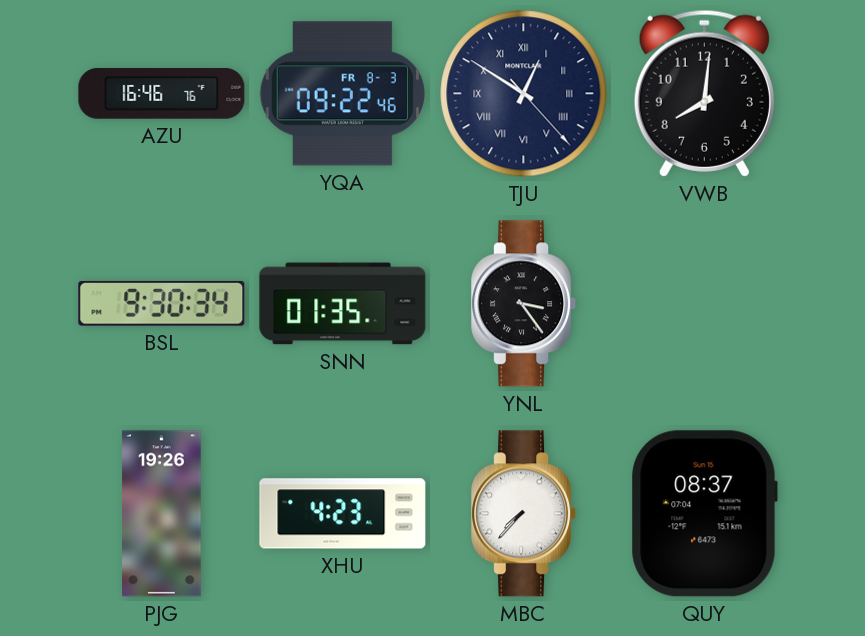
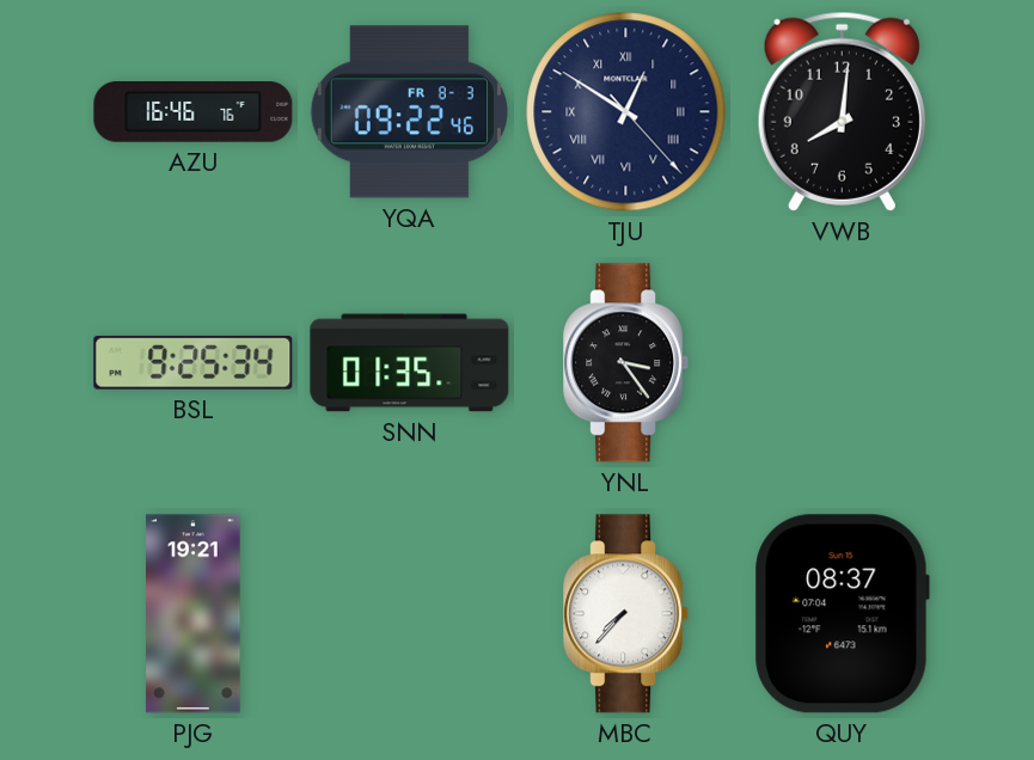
BSL: 9:30 -> 9:25 (194, 362)
PJG: 19:26 -> 19:21 (194, 614)
XHU: 4:23 -> none (343, 514)
